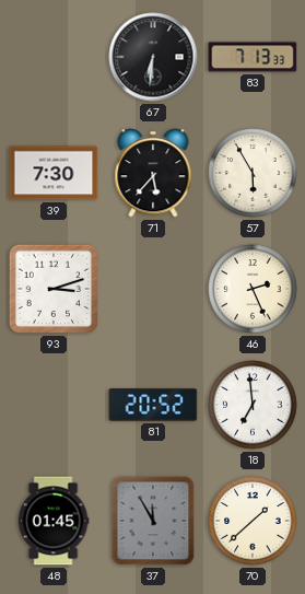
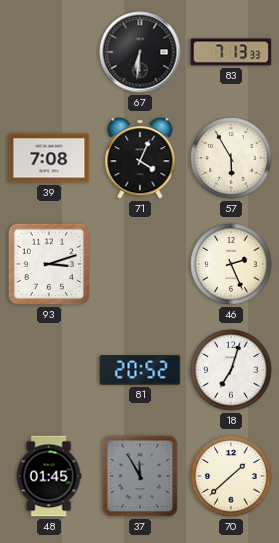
39: 7:30 -> 7:08 (49, 158)
71: 5:37 -> 4:04 (140, 158)
18: 6:59 -> 7:03 (231, 370)
